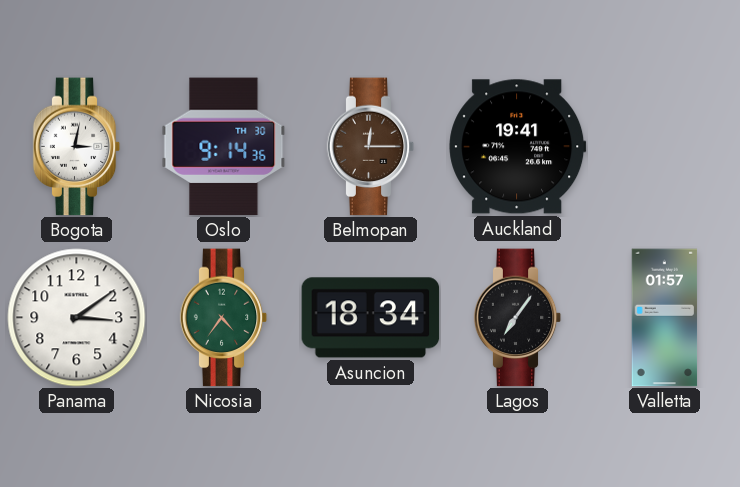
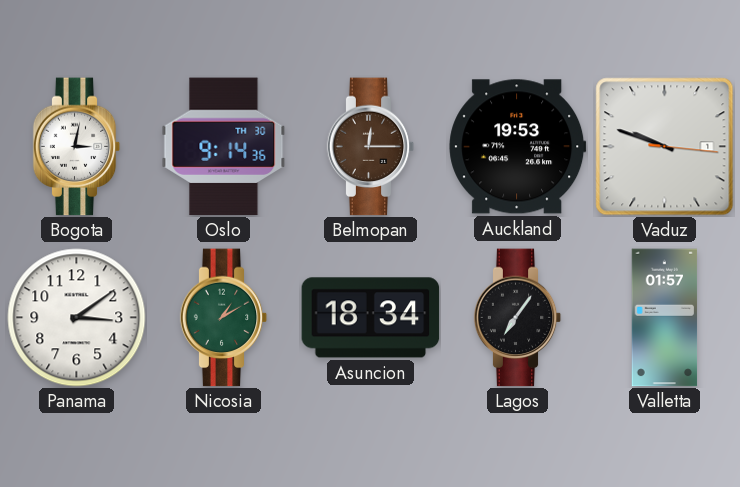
Auckland: 19:41 -> 19:53 (518, 147)
Vaduz: none -> 9:48 (665, 147)
Nicosia: 4:36 -> 1:10 (224, 318)
